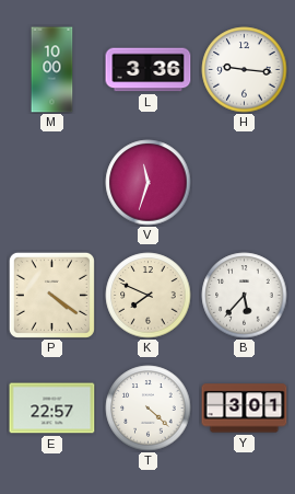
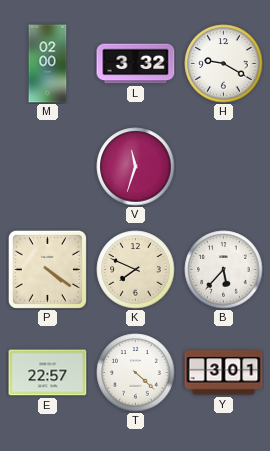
M: 10:00 -> 02:00 (48, 64)
L: 3:36 -> 3:32 (136, 64)
H: 9:16 -> 9:20 (224, 64)
